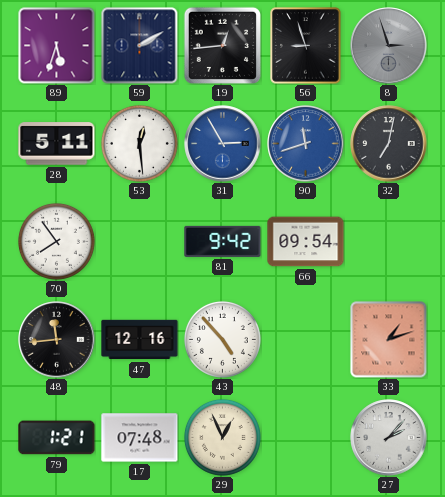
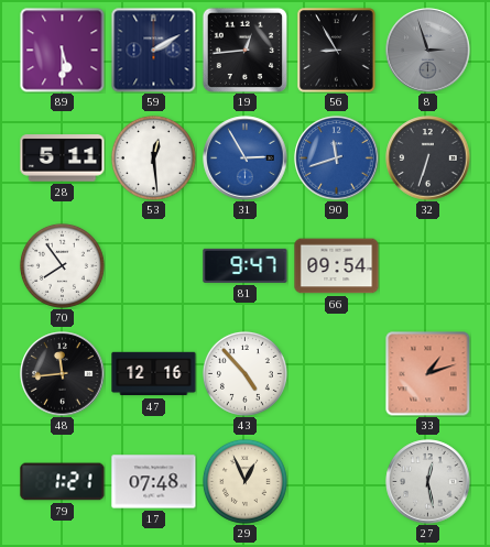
89: 5:33 -> 5:30 (63, 51)
56: 8:57 -> 8:55 (337, 51)
32: 7:02 -> 6:33 (428, 158)
81: 9:42 -> 9:47 (246, 265)
27: 2:07 -> 12:28 (428, 482)
